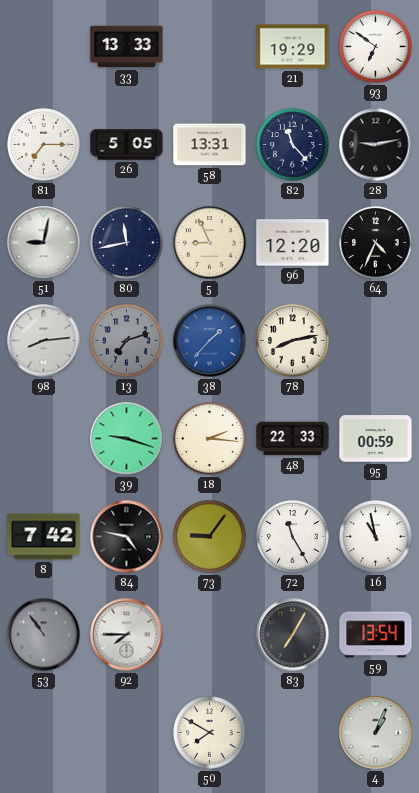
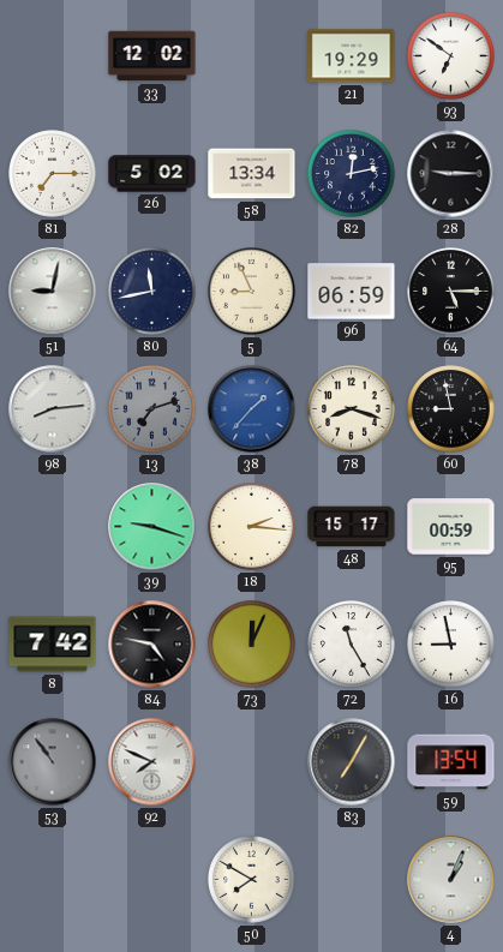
33: 13:33 -> 12:02 (152, 56)
26: 5:05 -> 5:02 (152, 174)
58: 13:31 -> 13:34 (252, 174)
82: 11:23 -> 12:13 (352, 174)
28: 9:13 -> 9:15 (451, 174)
96: 12:20 -> 06:59 (352, 292)
64: 4:34 -> 5:15 (451, 292)
78: 8:13 -> 8:18 (352, 409)
60: none -> 8:58 (451, 409)
48: 22:33 -> 15:17 (352, 527)
73: 9:06 -> 12:04 (252, 645)
16: 10:58 -> 8:58 (451, 645)
92: 7:45 -> 7:49 (152, 762)
